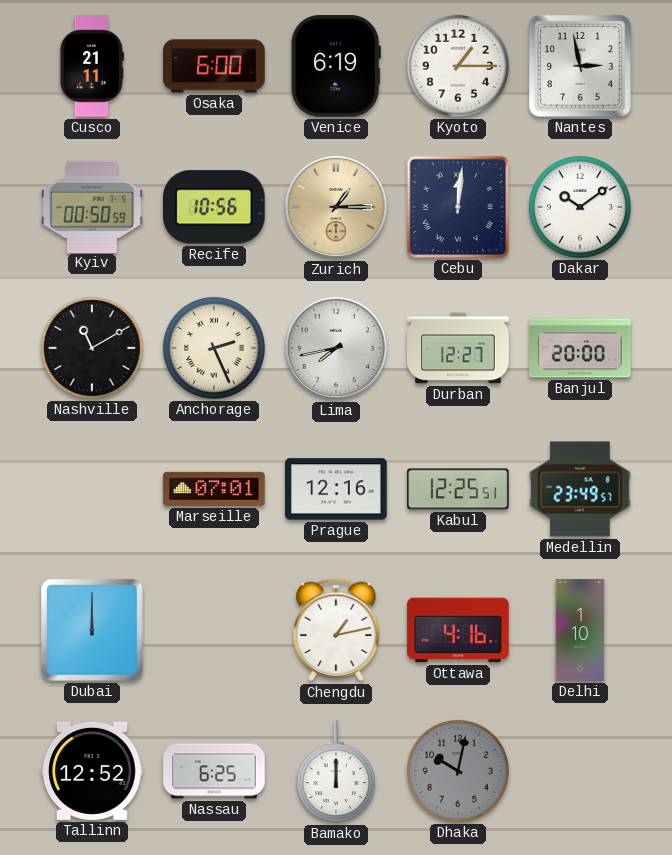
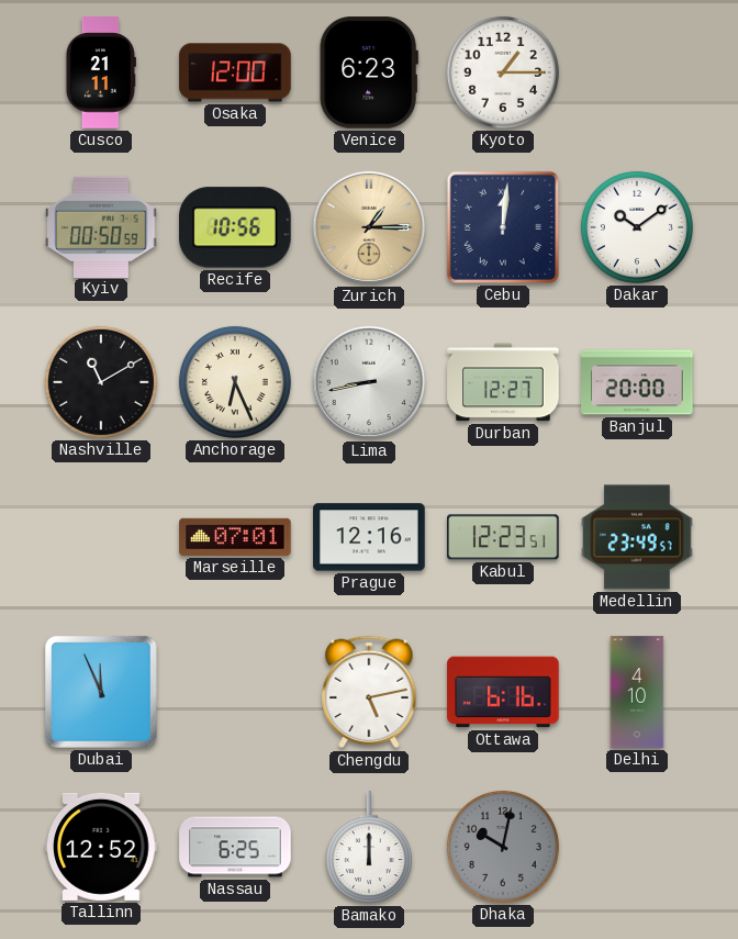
Osaka: 6:00 -> 12:00 (235, 72)
Venice: 6:19 -> 6:23 (369, 72)
Nantes: 2:58 -> none (580, 66)
Anchorage: 2:26 -> 6:26 (235, 382)
Lima: 7:43 -> 8:43 (369, 382)
Kabul: 12:25 -> 12:23 (504, 537)
Dubai: 12:00 -> 11:56 (101, 692)
Chengdu: 1:13 -> 5:13 (369, 692)
Ottawa: 4:16 -> 6:16 (503, 692)
Delhi: 1:10 -> 4:10 (637, 692)
